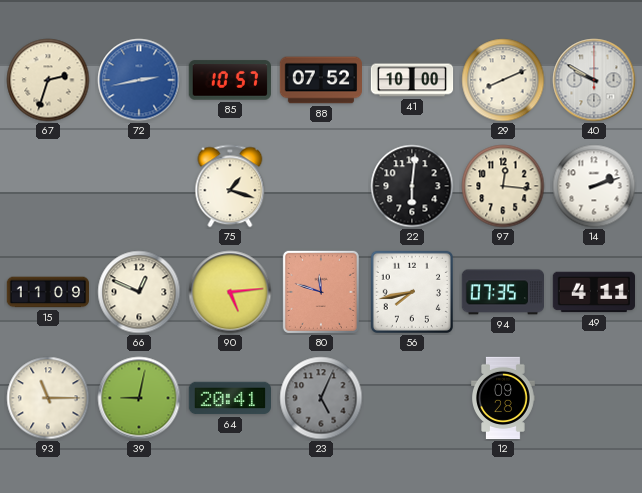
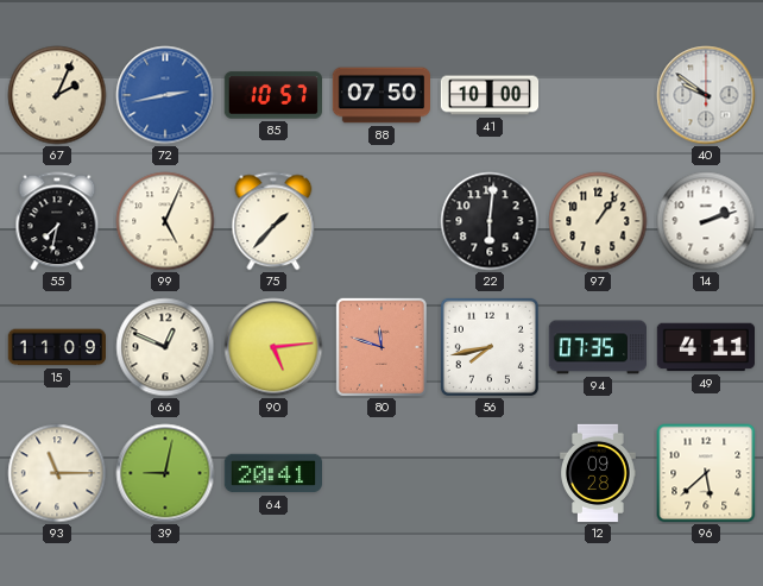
67: 2:33 -> 2:04 (57, 95)
88: 07:52 -> 07:50 (380, 95)
29: 8:11 -> none (503, 80)
40: 9:50 -> 9:51 (706, 95)
55: none -> 7:32 (57, 221)
99: none -> 5:04 (165, 221)
75: 1:18 -> 1:37 (273, 221)
97: 12:16 -> 1:06 (598, 221)
23: 5:04 -> none (321, 398)
96: none -> 5:38 (706, 473)
